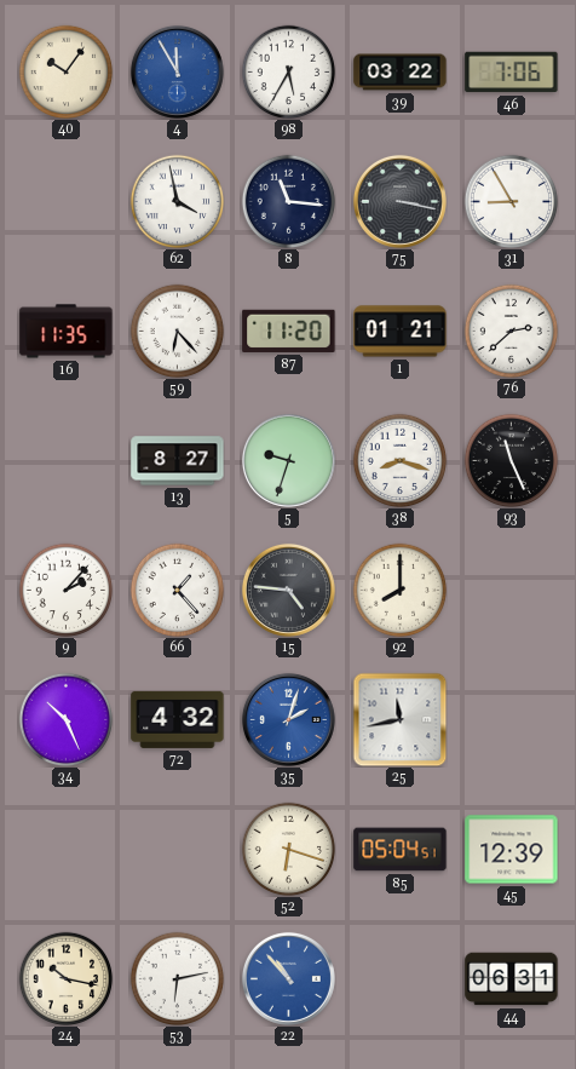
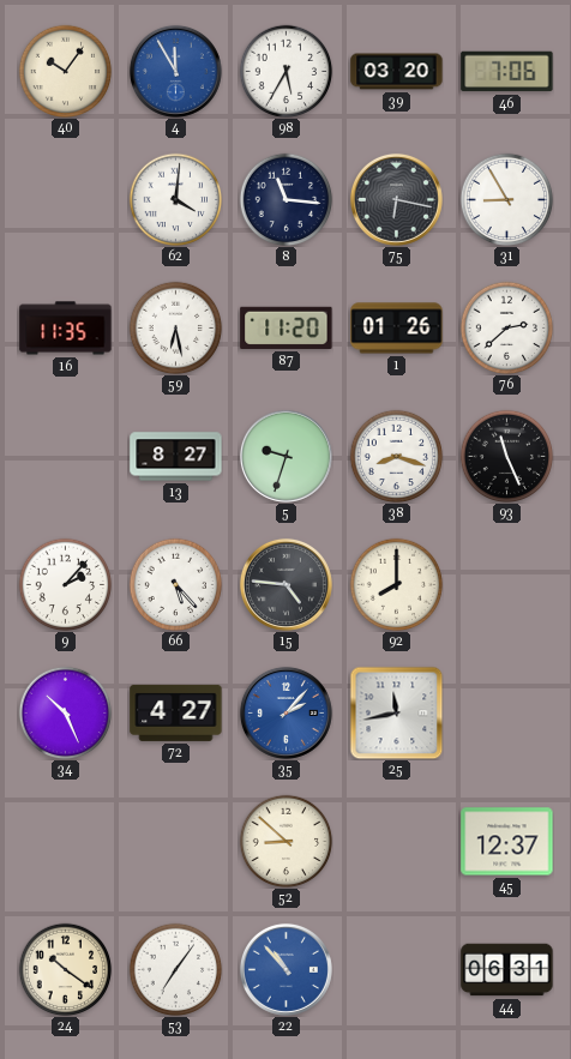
39: 03:22 -> 03:20 (397, 72)
62: 3:58 -> 4:01 (175, 199)
75: 3:17 -> 6:17 (396, 199)
59: 6:23 -> 6:28 (175, 327)
1: 01:21 -> 01:26 (397, 329)
66: 1:23 -> 5:23 (175, 584)
72: 4:32 -> 4:27 (176, 712)
35: 2:03 -> 2:07 (285, 712)
52: 6:18 -> 8:52 (285, 841)
85: 05:04 -> none (401, 850)
45: 12:39 -> 12:37 (507, 842)
24: 10:17 -> 10:21 (65, 969)
53: 6:13 -> 7:06 (175, 969)
